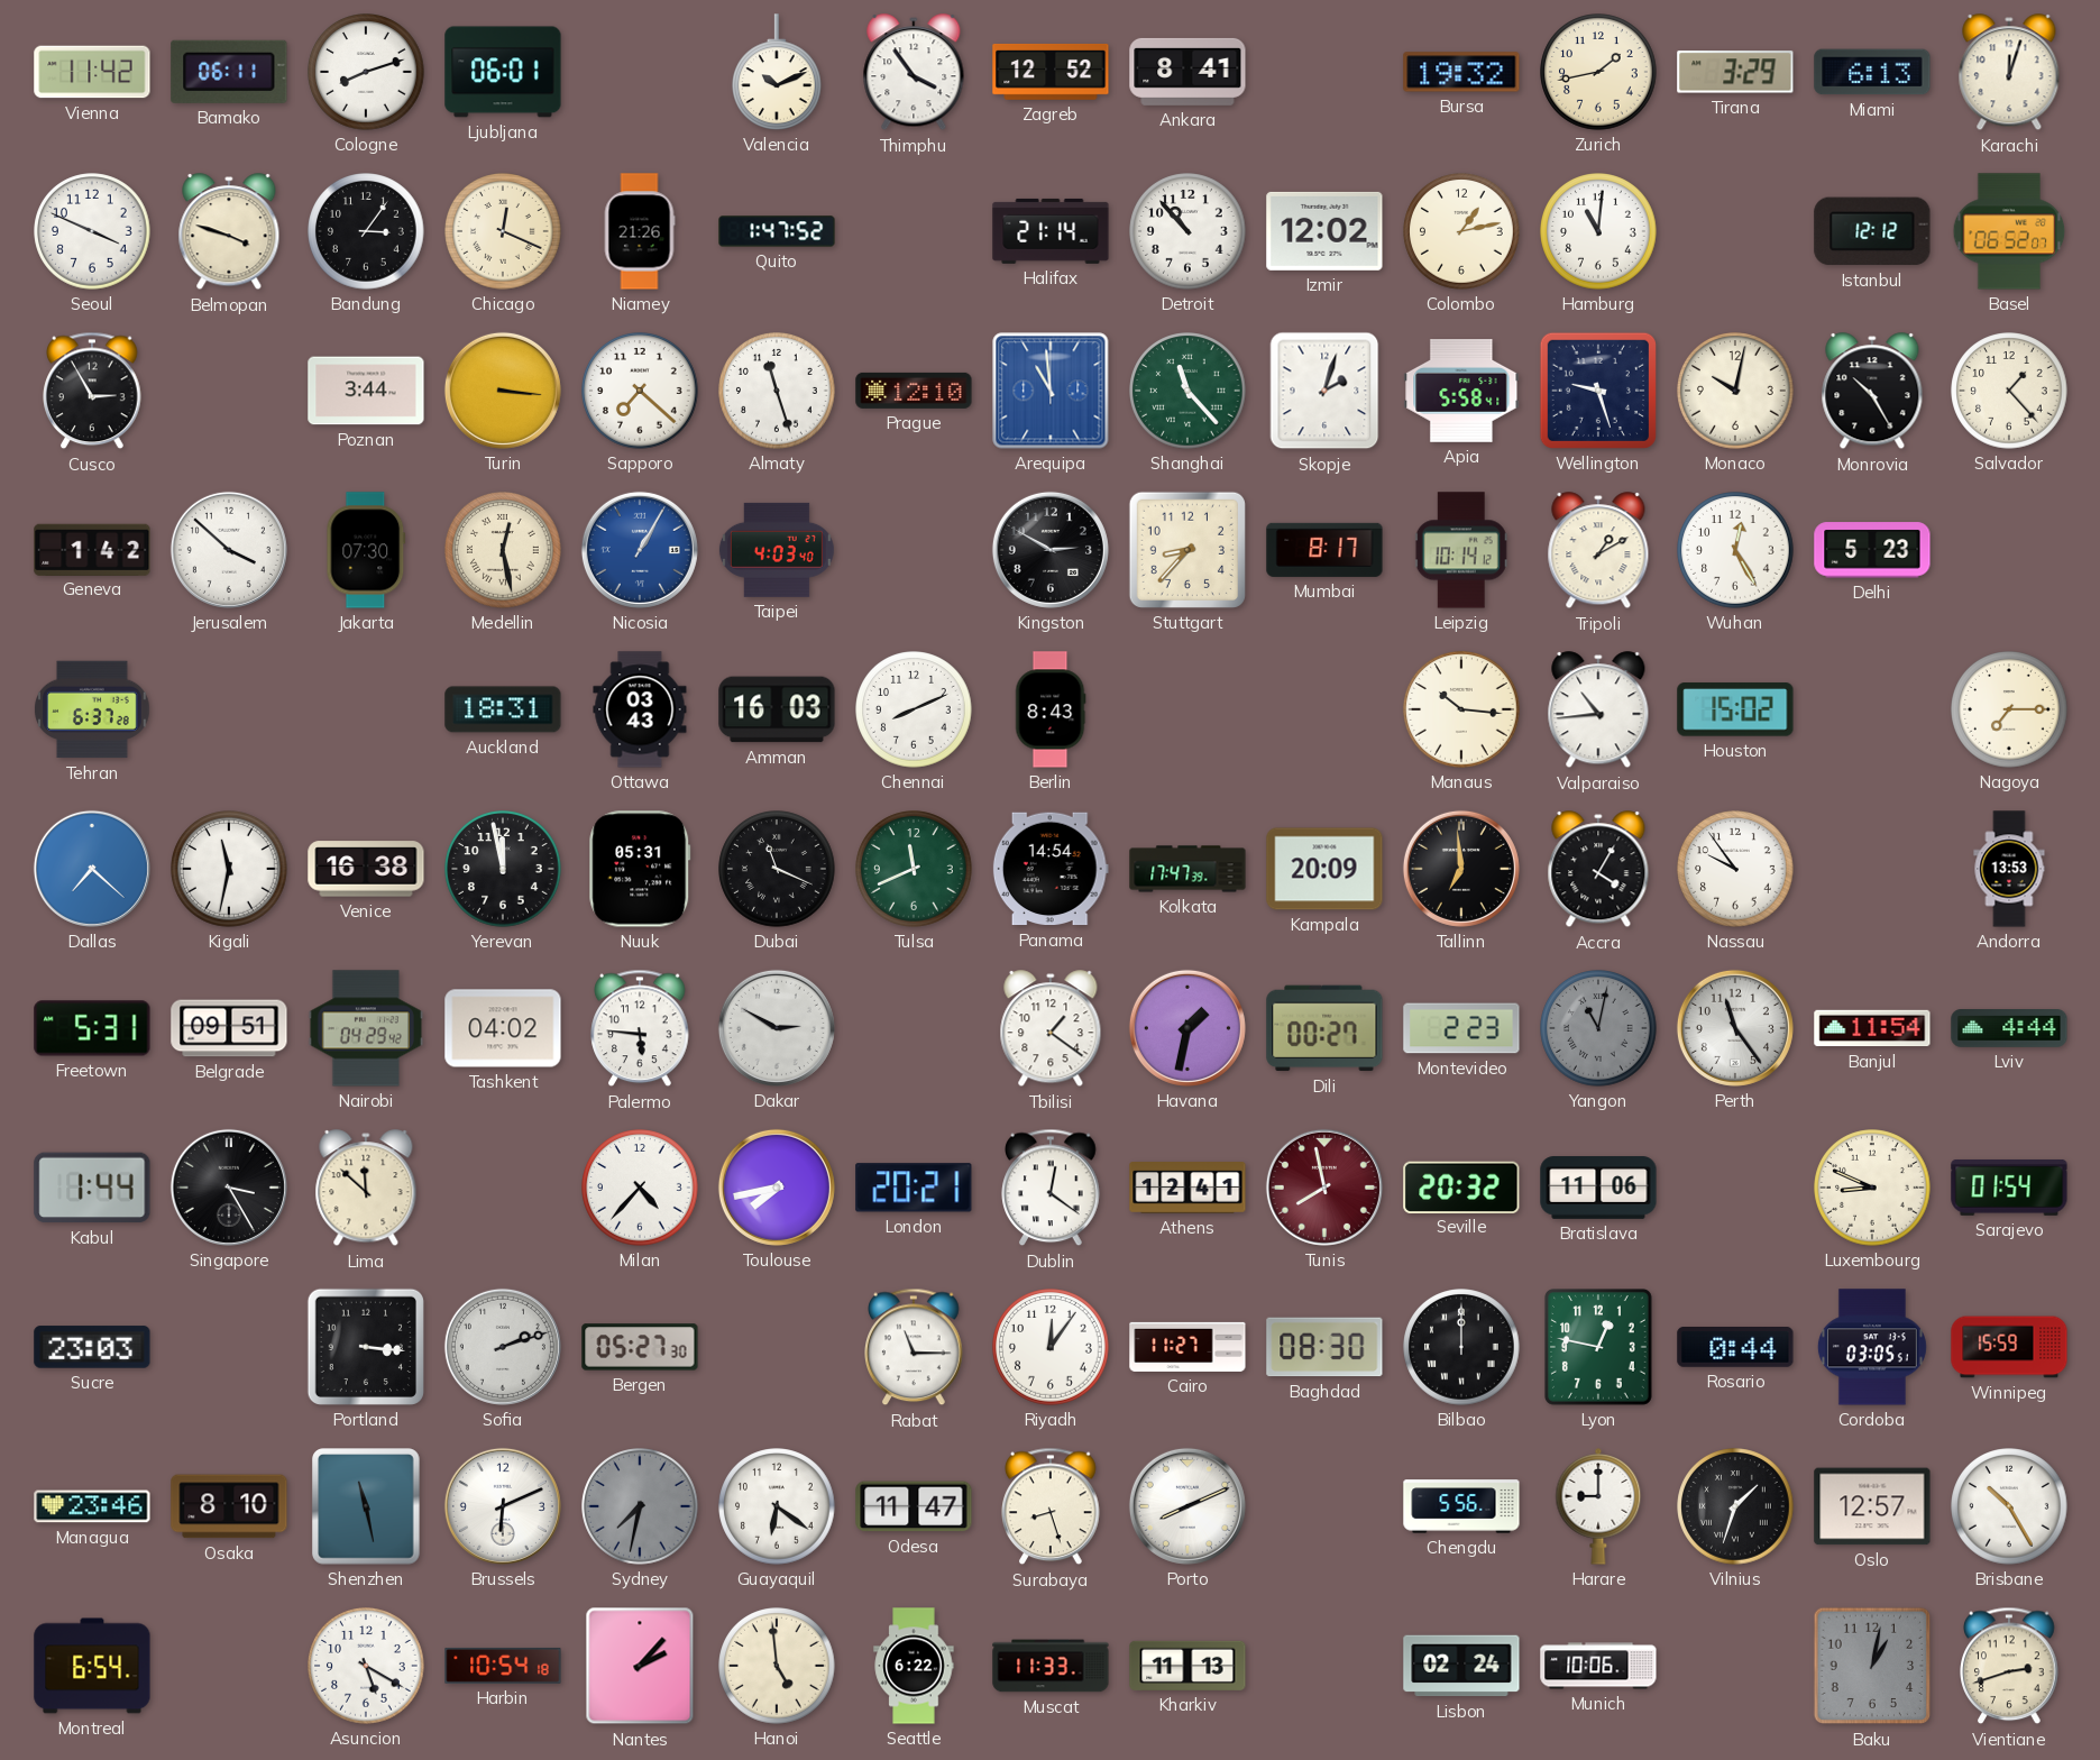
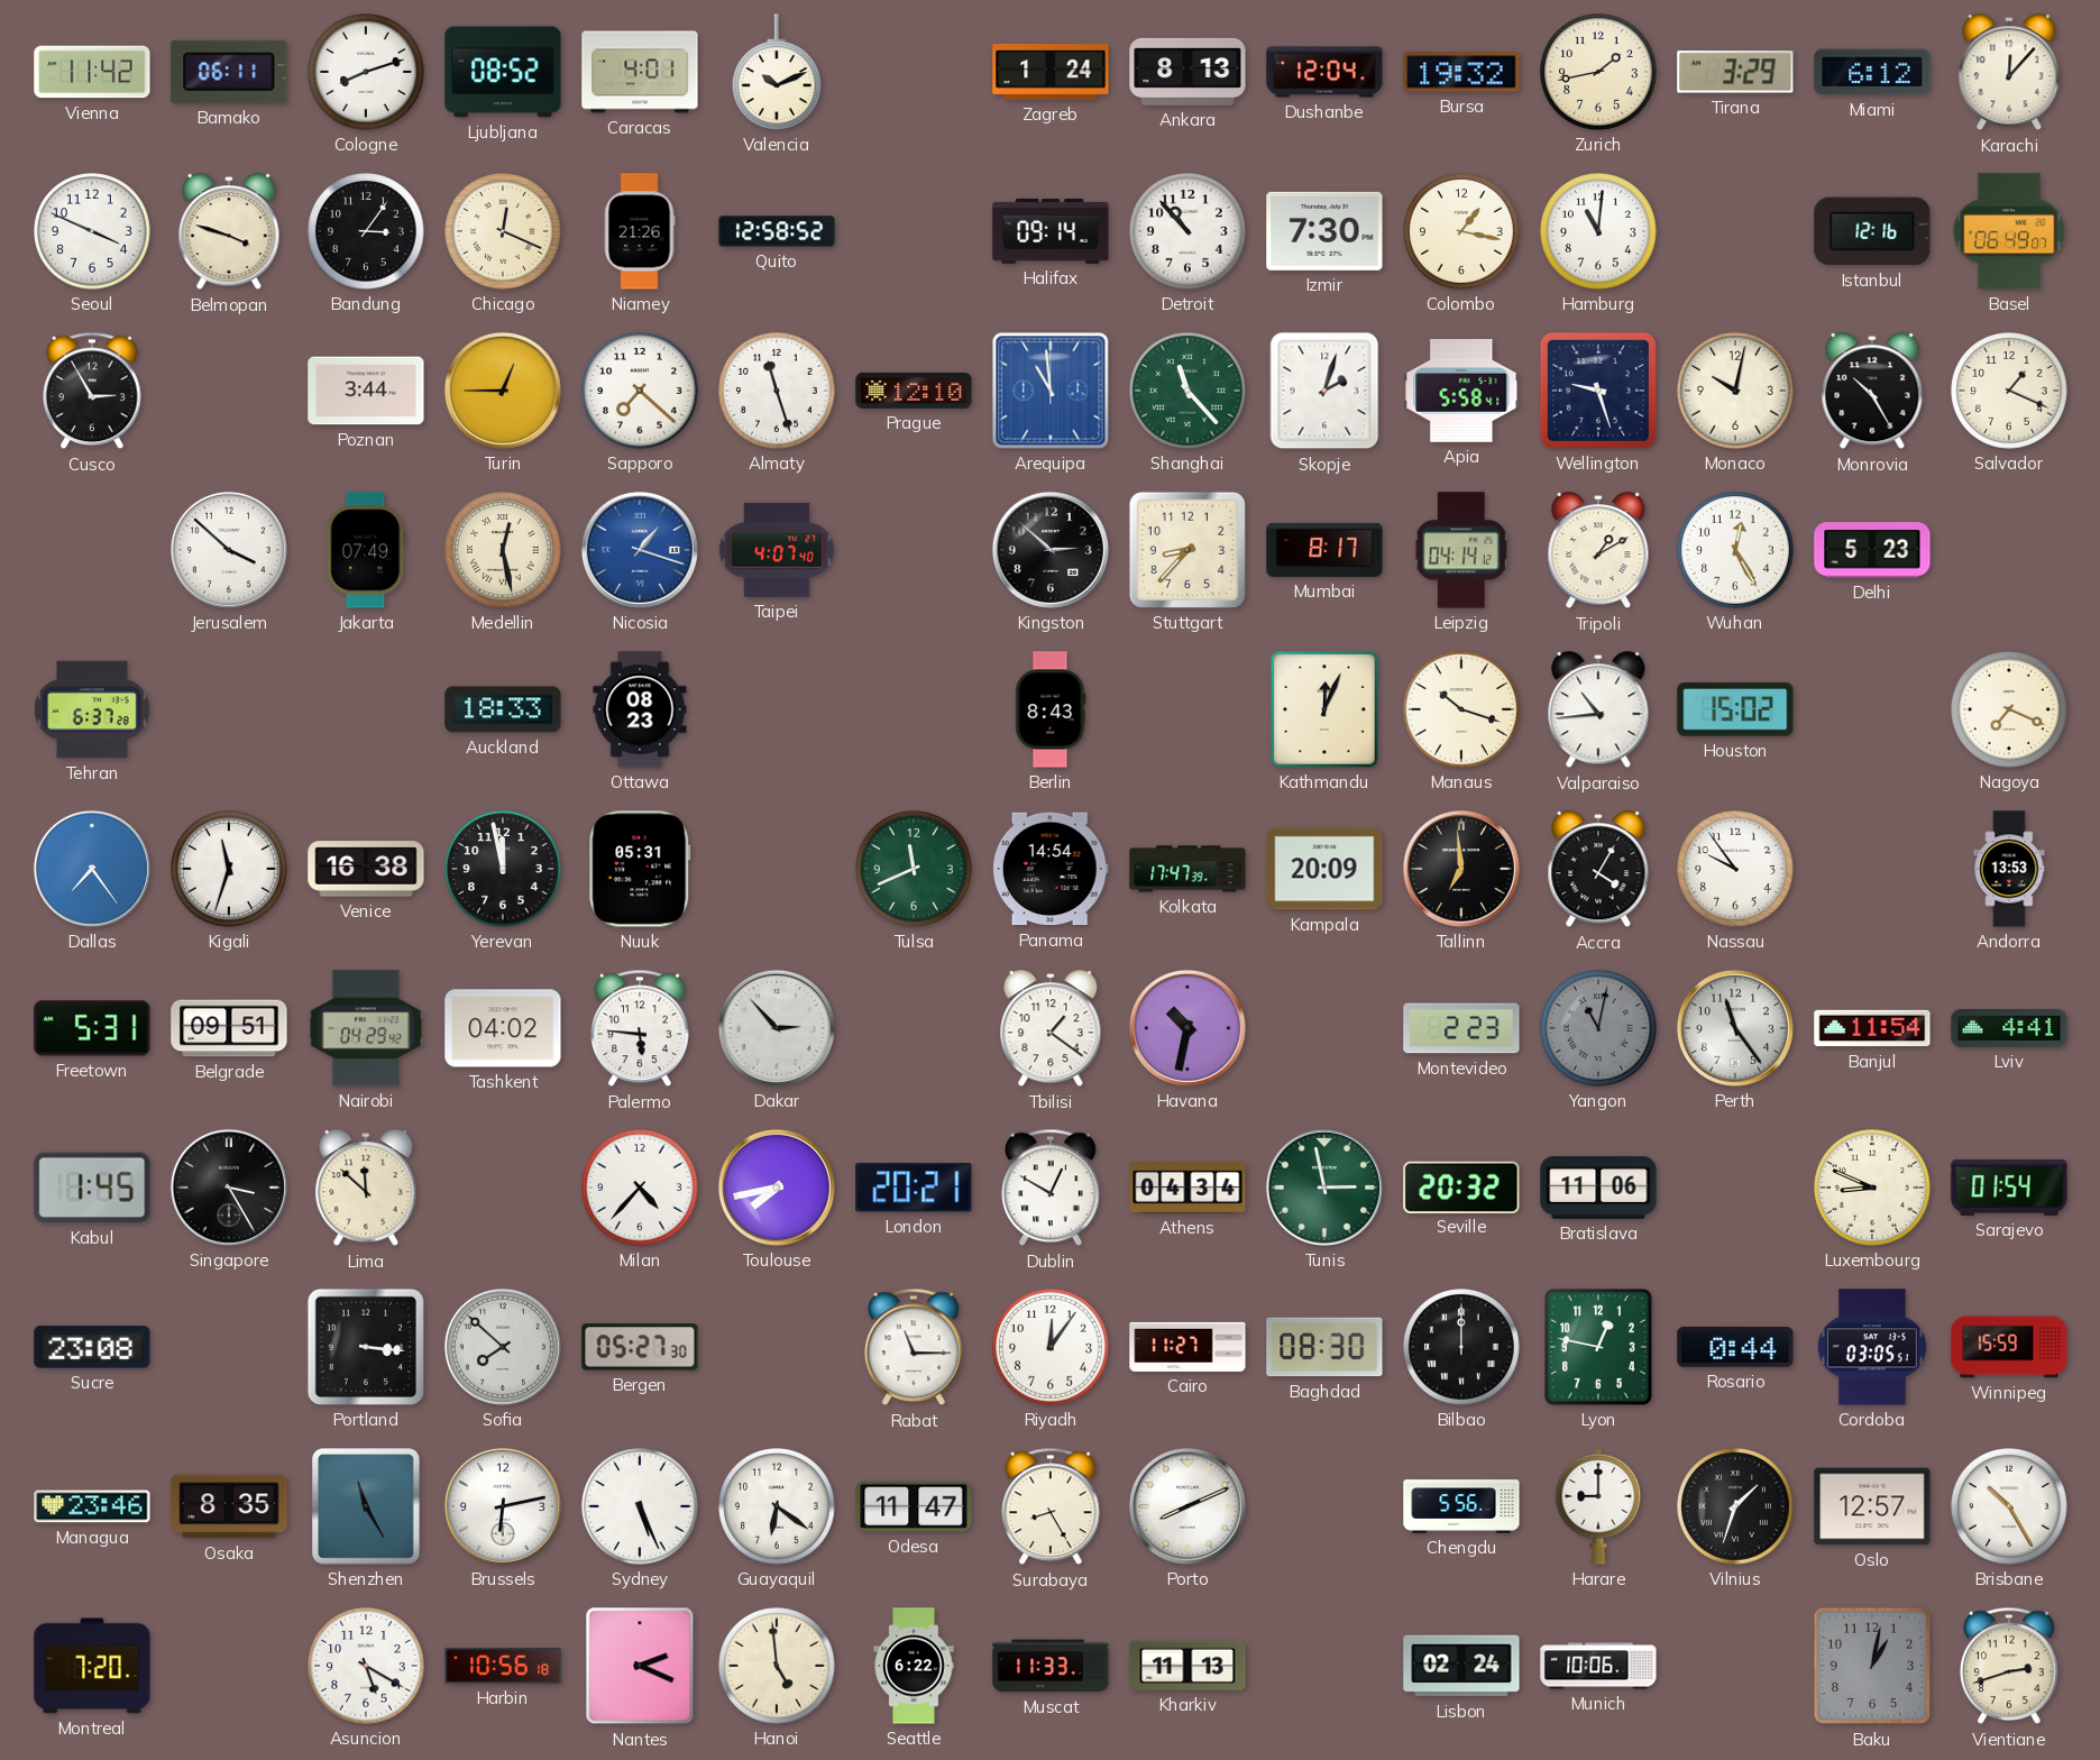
Ljubljana: 06:01 -> 08:52 (503, 72)
Caracas: none -> 4:01 (640, 72)
Thimphu: 3:54 -> none (914, 73)
Zagreb: 12:52 -> 1:24 (1051, 72)
Ankara: 8:41 -> 8:13 (1187, 72)
Dushanbe: none -> 12:04 (1324, 72)
Miami: 6:13 -> 6:12 (1872, 72)
Karachi: 12:03 -> 12:07 (2009, 73)
Quito: 1:47 -> 12:58 (777, 231)
Halifax: 21:14 -> 09:14 (1051, 231)
Izmir: 12:02 -> 7:30 (1324, 231)
Colombo: 1:13 -> 1:17 (1461, 231)
Istanbul: 12:12 -> 12:16 (1872, 231)
Basel: 06:52 -> 06:49 (2009, 231)
Turin: 3:16 -> 12:45 (503, 391)
Salvador: 1:23 -> 1:19 (2009, 391)
Geneva: 1:42 -> none (92, 549)
Jakarta: 07:30 -> 07:49 (366, 550)
Nicosia: 1:05 -> 1:18 (640, 550)
Taipei: 4:03 -> 4:07 (777, 550)
Kingston: 2:50 -> 2:52 (1051, 550)
Leipzig: 10:14 -> 04:14 (1461, 550)
Auckland: 18:31 -> 18:33 (503, 709)
Ottawa: 03:43 -> 08:23 (640, 709)
Amman: 16:03 -> none (777, 709)
Chennai: 8:11 -> none (914, 709)
Kathmandu: none -> 12:04 (1324, 711)
Manaus: 10:16 -> 10:18 (1461, 709)
Nagoya: 7:15 -> 7:19 (2009, 709)
Dallas: 7:22 -> 7:24 (92, 869)
Kigali: 11:32 -> 11:33 (229, 869)
Dubai: 11:19 -> none (777, 869)
Dakar: 2:50 -> 2:53 (777, 1028)
Havana: 1:32 -> 10:32 (1187, 1028)
Dili: 00:27 -> none (1324, 1028)
Lviv: 4:44 -> 4:41 (2009, 1029)
Kabul: 1:44 -> 1:45 (92, 1188)
Dublin: 12:21 -> 12:50 (1051, 1188)
Athens: 12:41 -> 04:34 (1187, 1188)
Tunis: 7:58 -> 2:58 (1324, 1188)
Tunis dial: burgundy -> green (1324, 1188)
Sucre: 23:03 -> 23:08 (92, 1347)
Sofia: 2:12 -> 7:52 (503, 1347)
Osaka: 8:10 -> 8:35 (229, 1506)
Shenzhen: 11:28 -> 11:25 (366, 1506)
Brussels: 6:11 -> 6:13 (503, 1506)
Sydney: 7:32 -> 5:26 (640, 1506)
Sydney dial: grey -> white (640, 1506)
Surabaya: 8:27 -> 8:25 (1051, 1506)
Montreal: 6:54 -> 7:20 (92, 1666)
Harbin: 10:54 -> 10:56 (503, 1666)
Nantes: 2:07 -> 2:19 (640, 1666)
